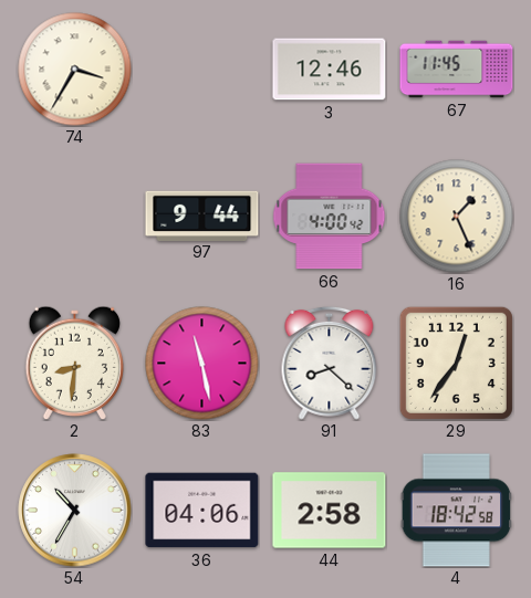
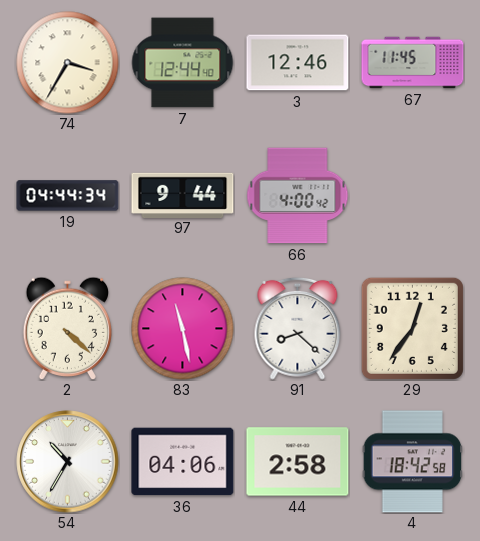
7: none -> 12:44 (183, 63)
19: none -> 04:44 (68, 196)
16: 1:26 -> none (457, 217)
2: 8:31 -> 4:22 (67, 328)
